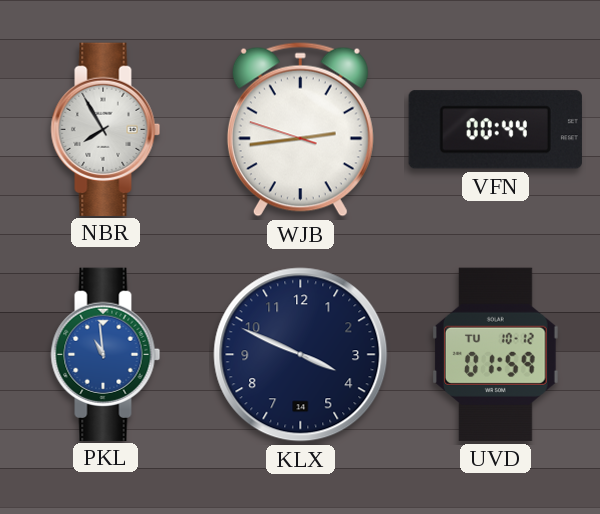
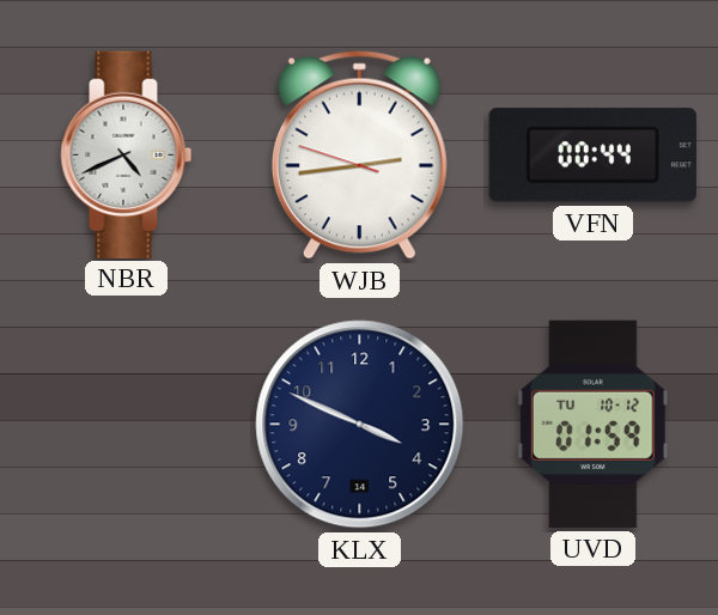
NBR: 7:55 -> 4:41 (127, 154)
PKL: 10:59 -> none (106, 354)
